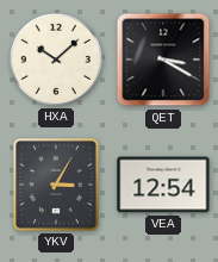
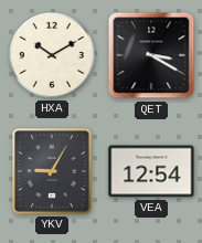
HXA: 10:08 -> 10:10 (52, 55)
YKV: 3:05 -> 9:05 (52, 171)
